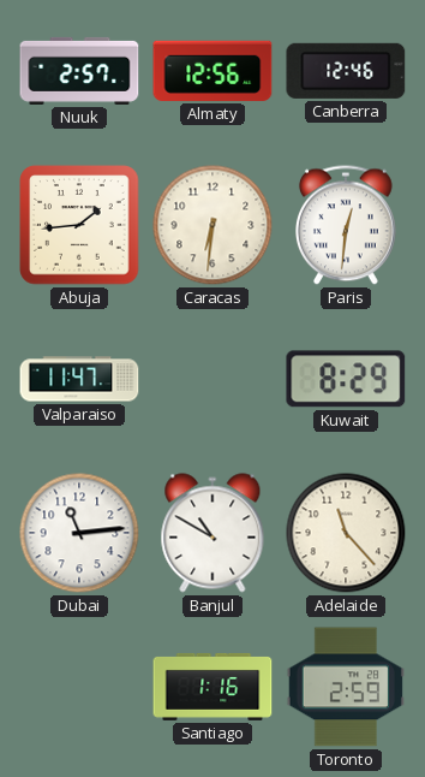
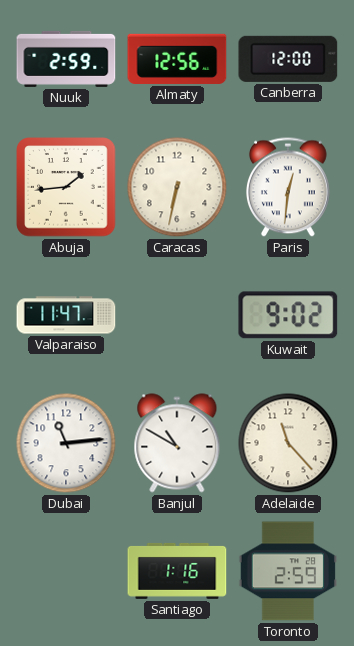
Nuuk: 2:57 -> 2:59 (66, 59)
Canberra: 12:46 -> 12:00 (288, 59)
Caracas: 6:31 -> 6:32 (177, 187)
Kuwait: 8:29 -> 9:02 (288, 315)
